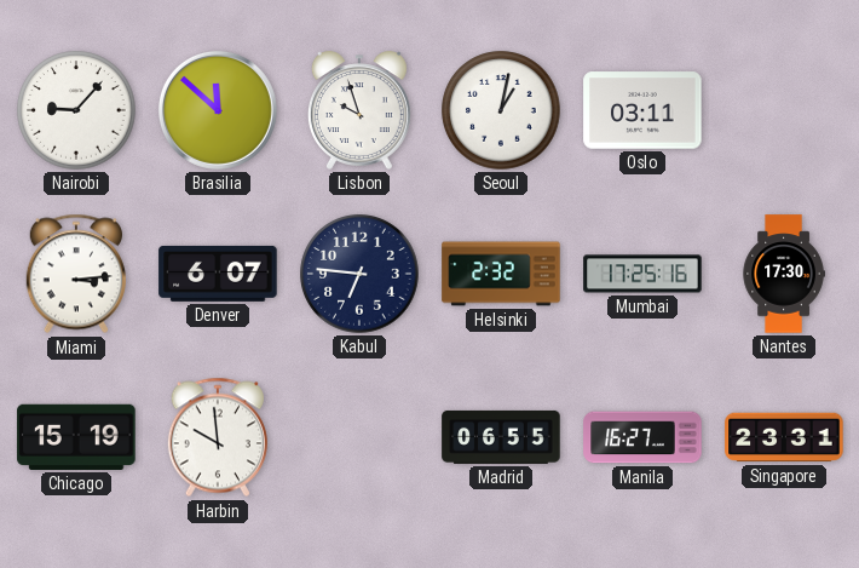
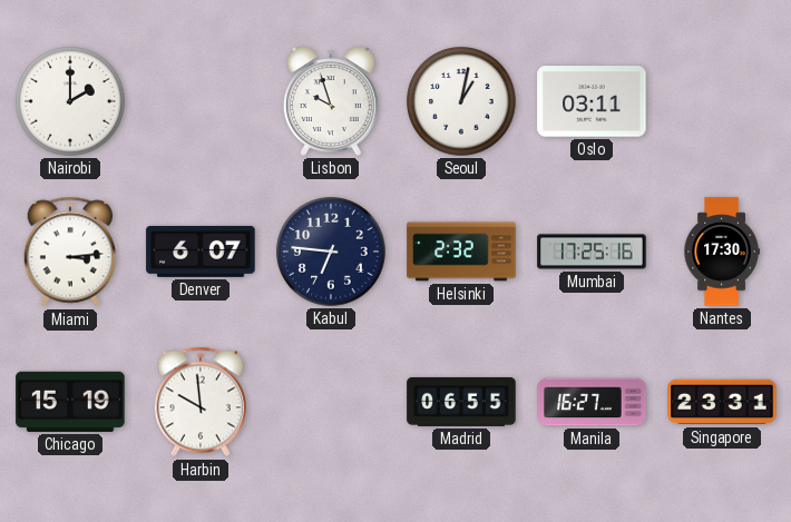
Nairobi: 9:07 -> 2:00 (70, 101)
Brasilia: 11:52 -> none (218, 110)
